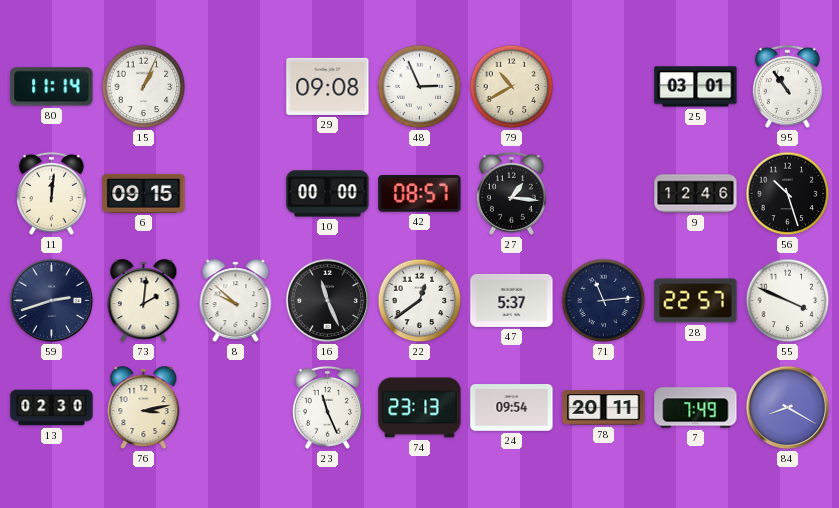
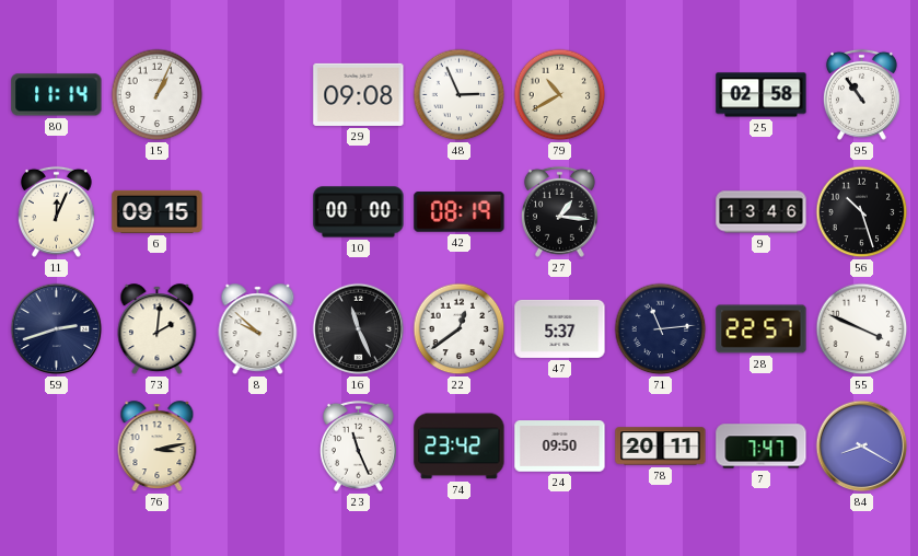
25: 03:01 -> 02:58 (762, 95)
11: 12:01 -> 12:04 (56, 211)
42: 08:57 -> 08:19 (460, 212)
9: 12:46 -> 13:46 (762, 212)
13: 02:30 -> none (52, 408)
74: 23:13 -> 23:42 (460, 447)
24: 09:54 -> 09:50 (560, 447)
7: 7:49 -> 7:47 (762, 447)
